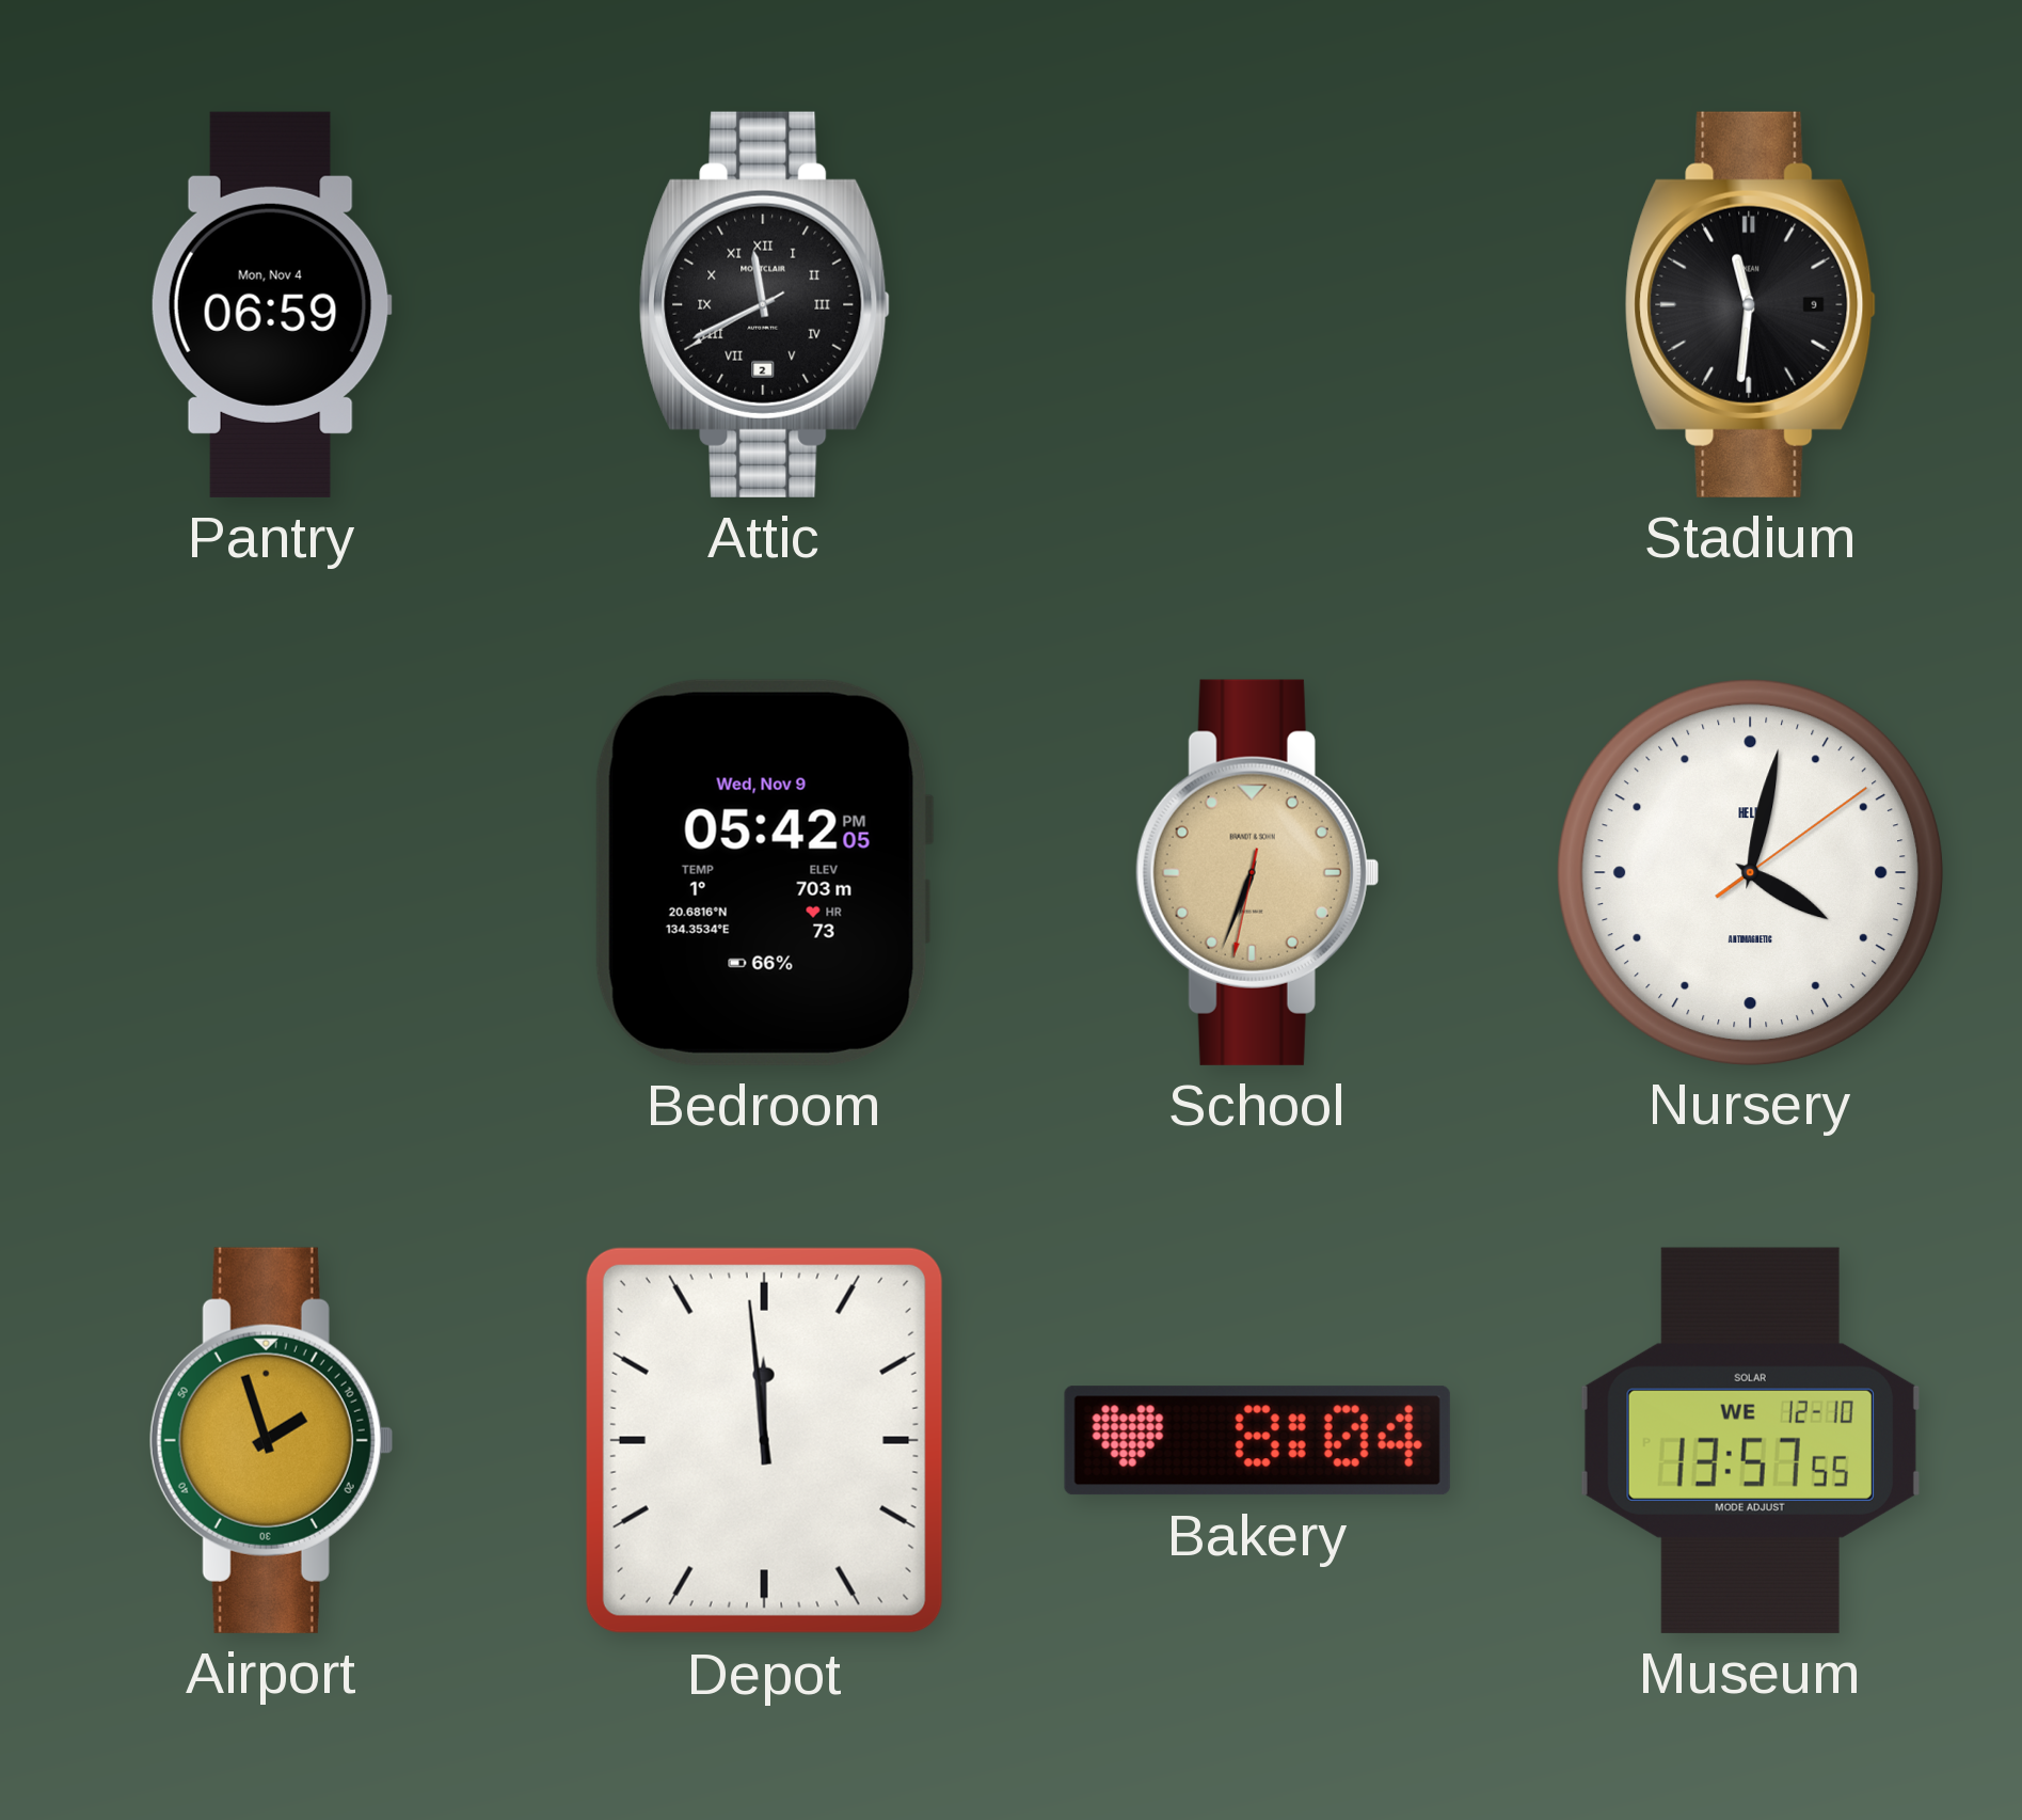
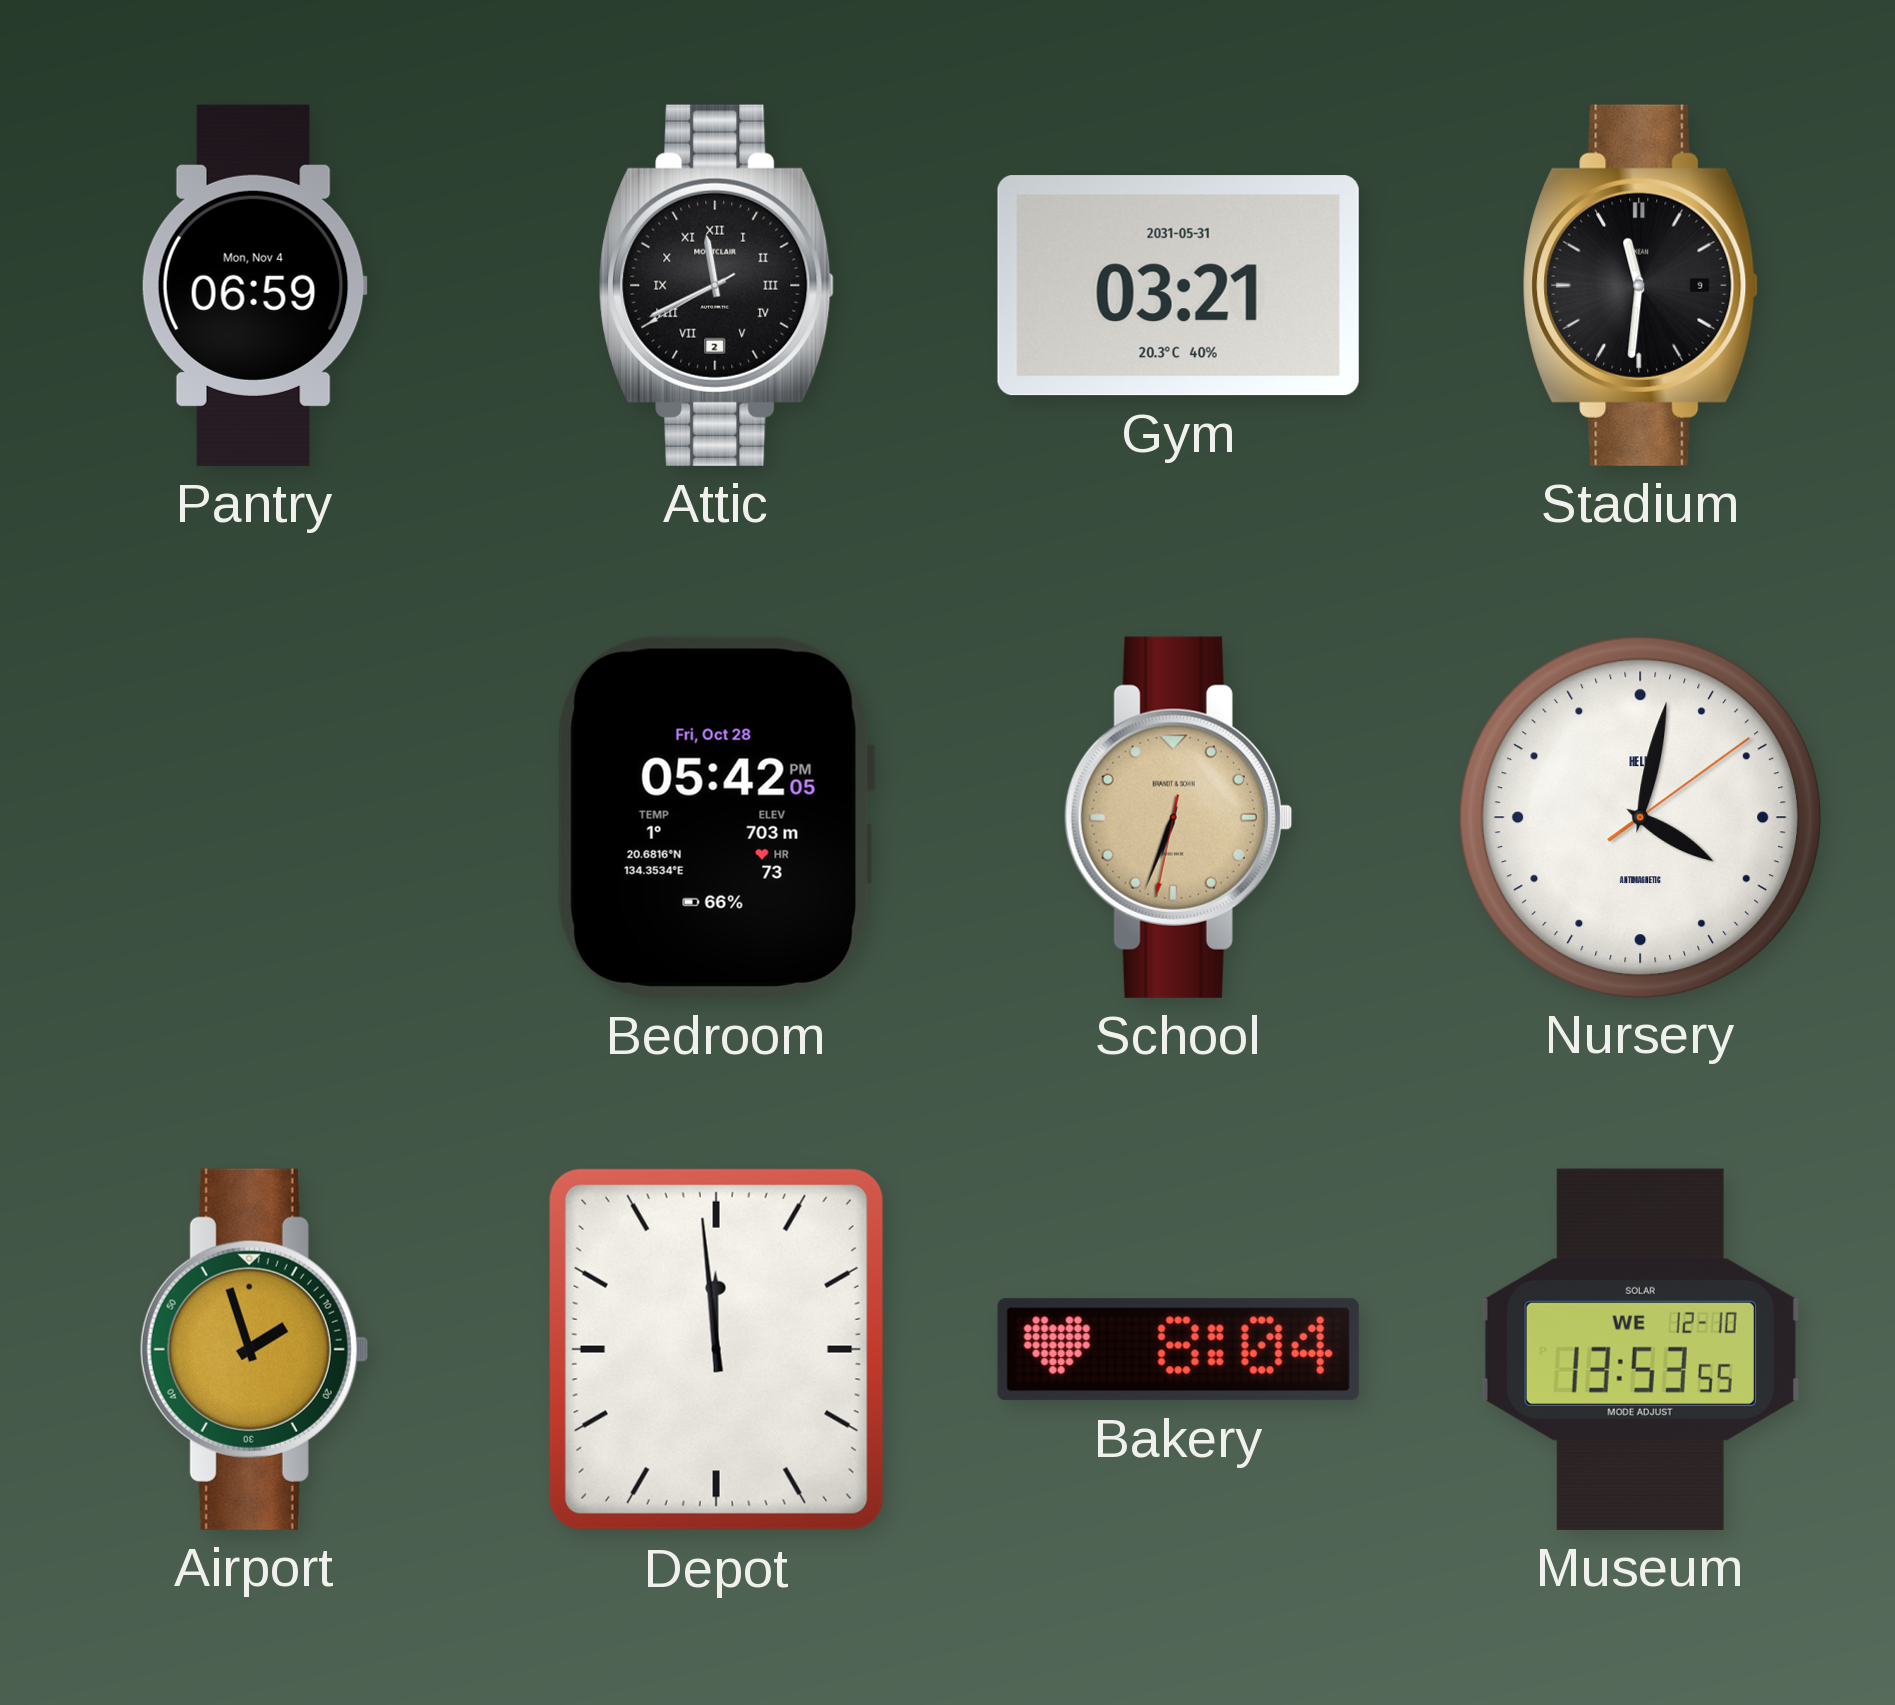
Gym: none -> 03:21 (1178, 286)
Bedroom date: Wed, Nov 9 -> Fri, Oct 28 (716, 817)
Museum: 13:57 -> 13:53 (1640, 1349)
